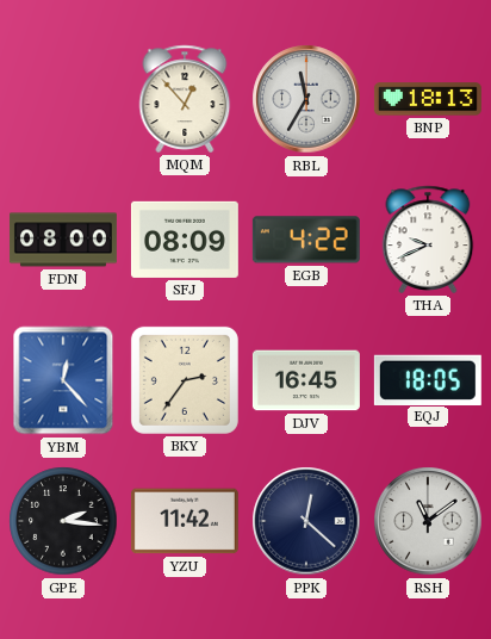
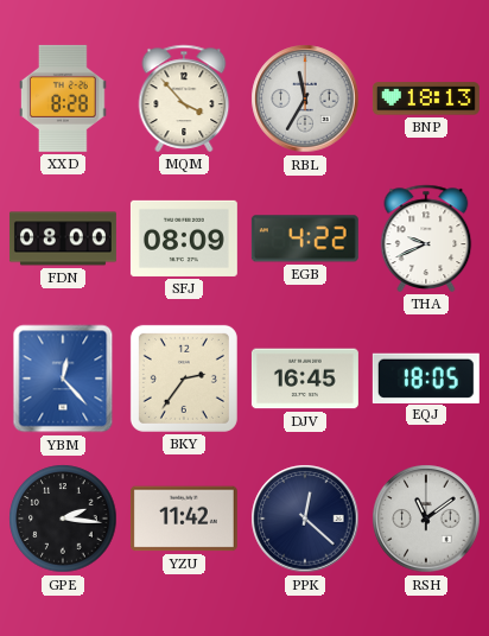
XXD: none -> 8:28 (64, 98)
MQM: 12:53 -> 3:53 (184, 98)
